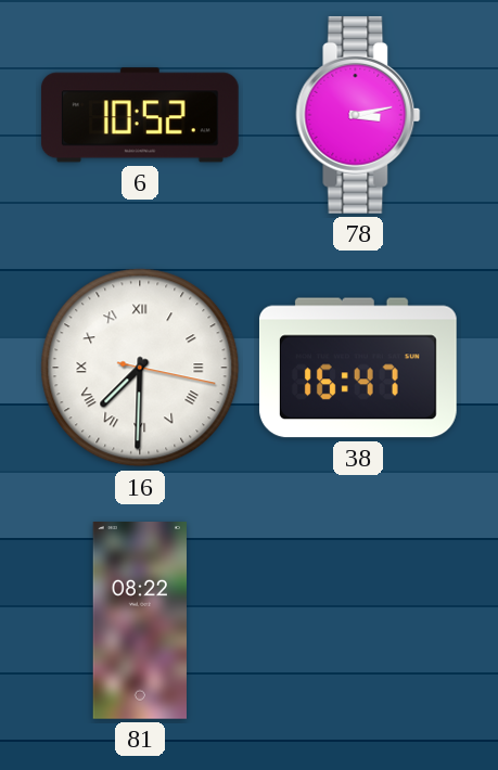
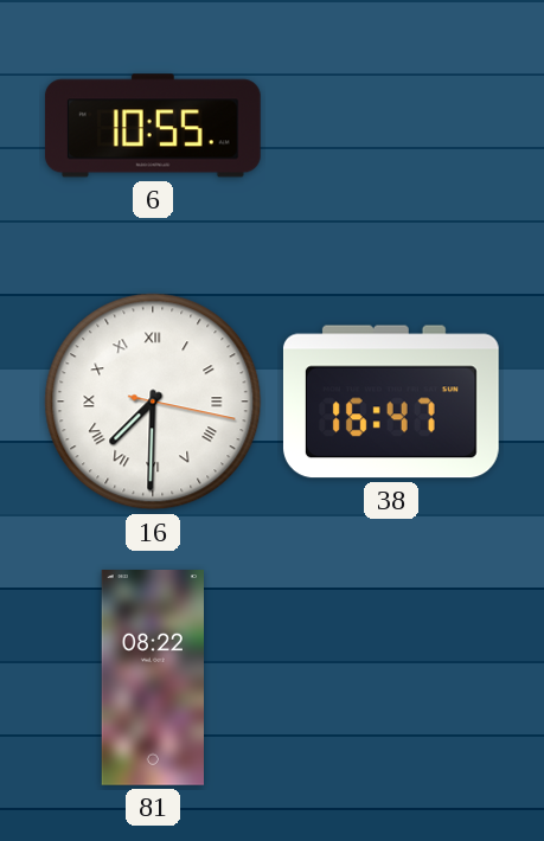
6: 10:52 -> 10:55 (153, 126)
78: 3:13 -> none (358, 115)
